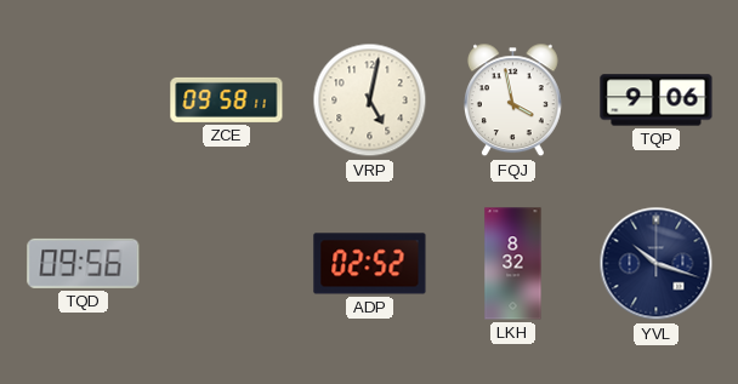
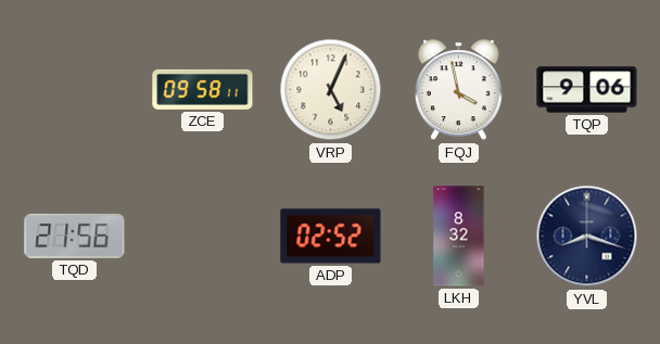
VRP: 5:02 -> 5:04 (331, 90)
TQD: 09:56 -> 21:56 (75, 235)
YVL: 10:18 -> 8:18 (587, 237)
